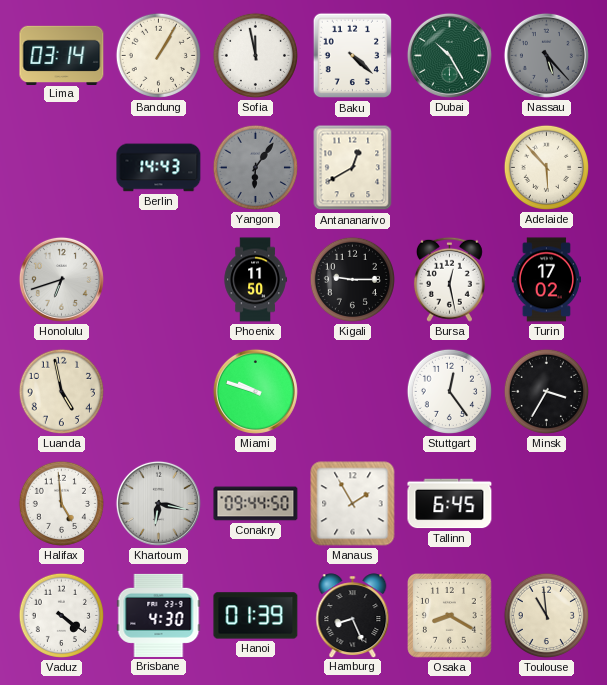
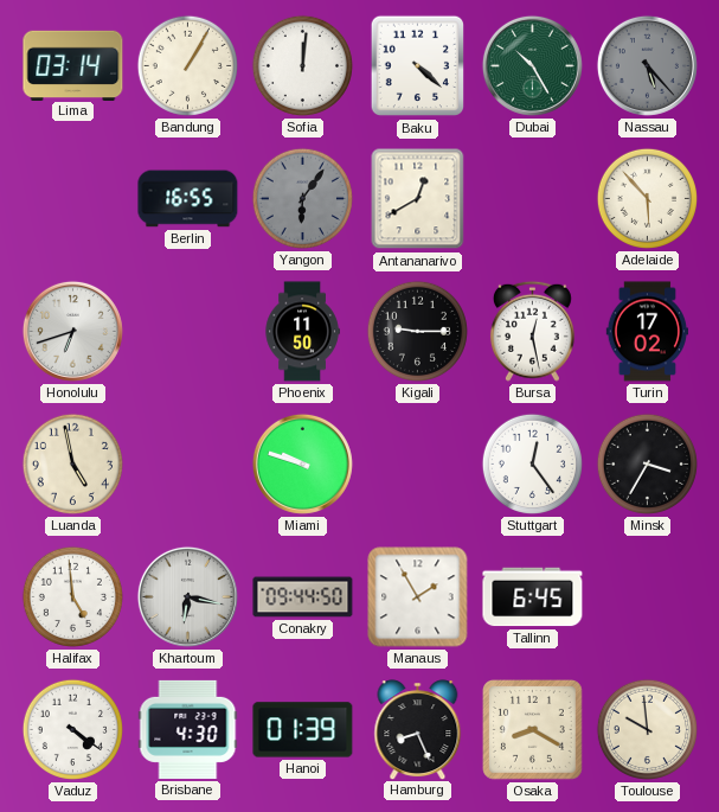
Sofia: 11:58 -> 12:01 (302, 65)
Berlin: 14:43 -> 16:55 (188, 199)
Toulouse: 10:59 -> 9:59 (647, 729)
